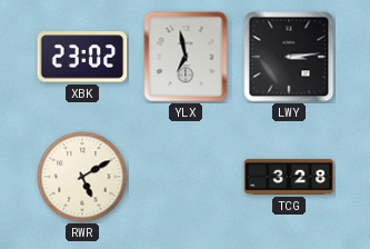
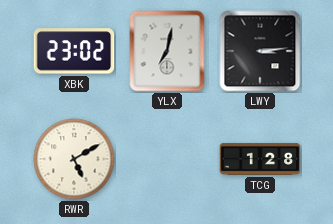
YLX: 6:58 -> 7:02 (167, 51)
TCG: 3:28 -> 1:28 (260, 159)
